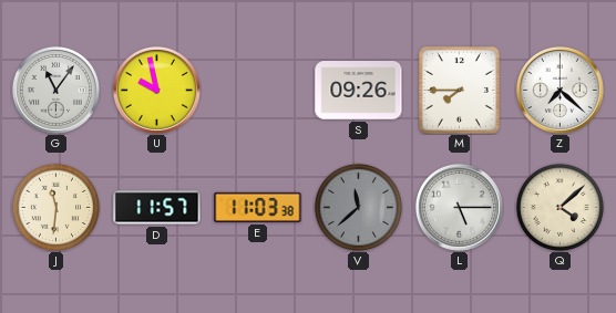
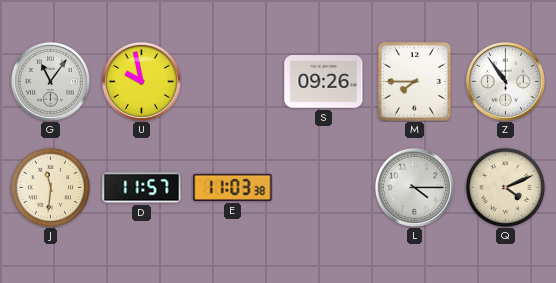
Z: 7:22 -> 10:54 (505, 81)
V: 11:38 -> none (358, 207)
L: 5:15 -> 4:15 (414, 187)
Q: 4:08 -> 4:11 (505, 187)
